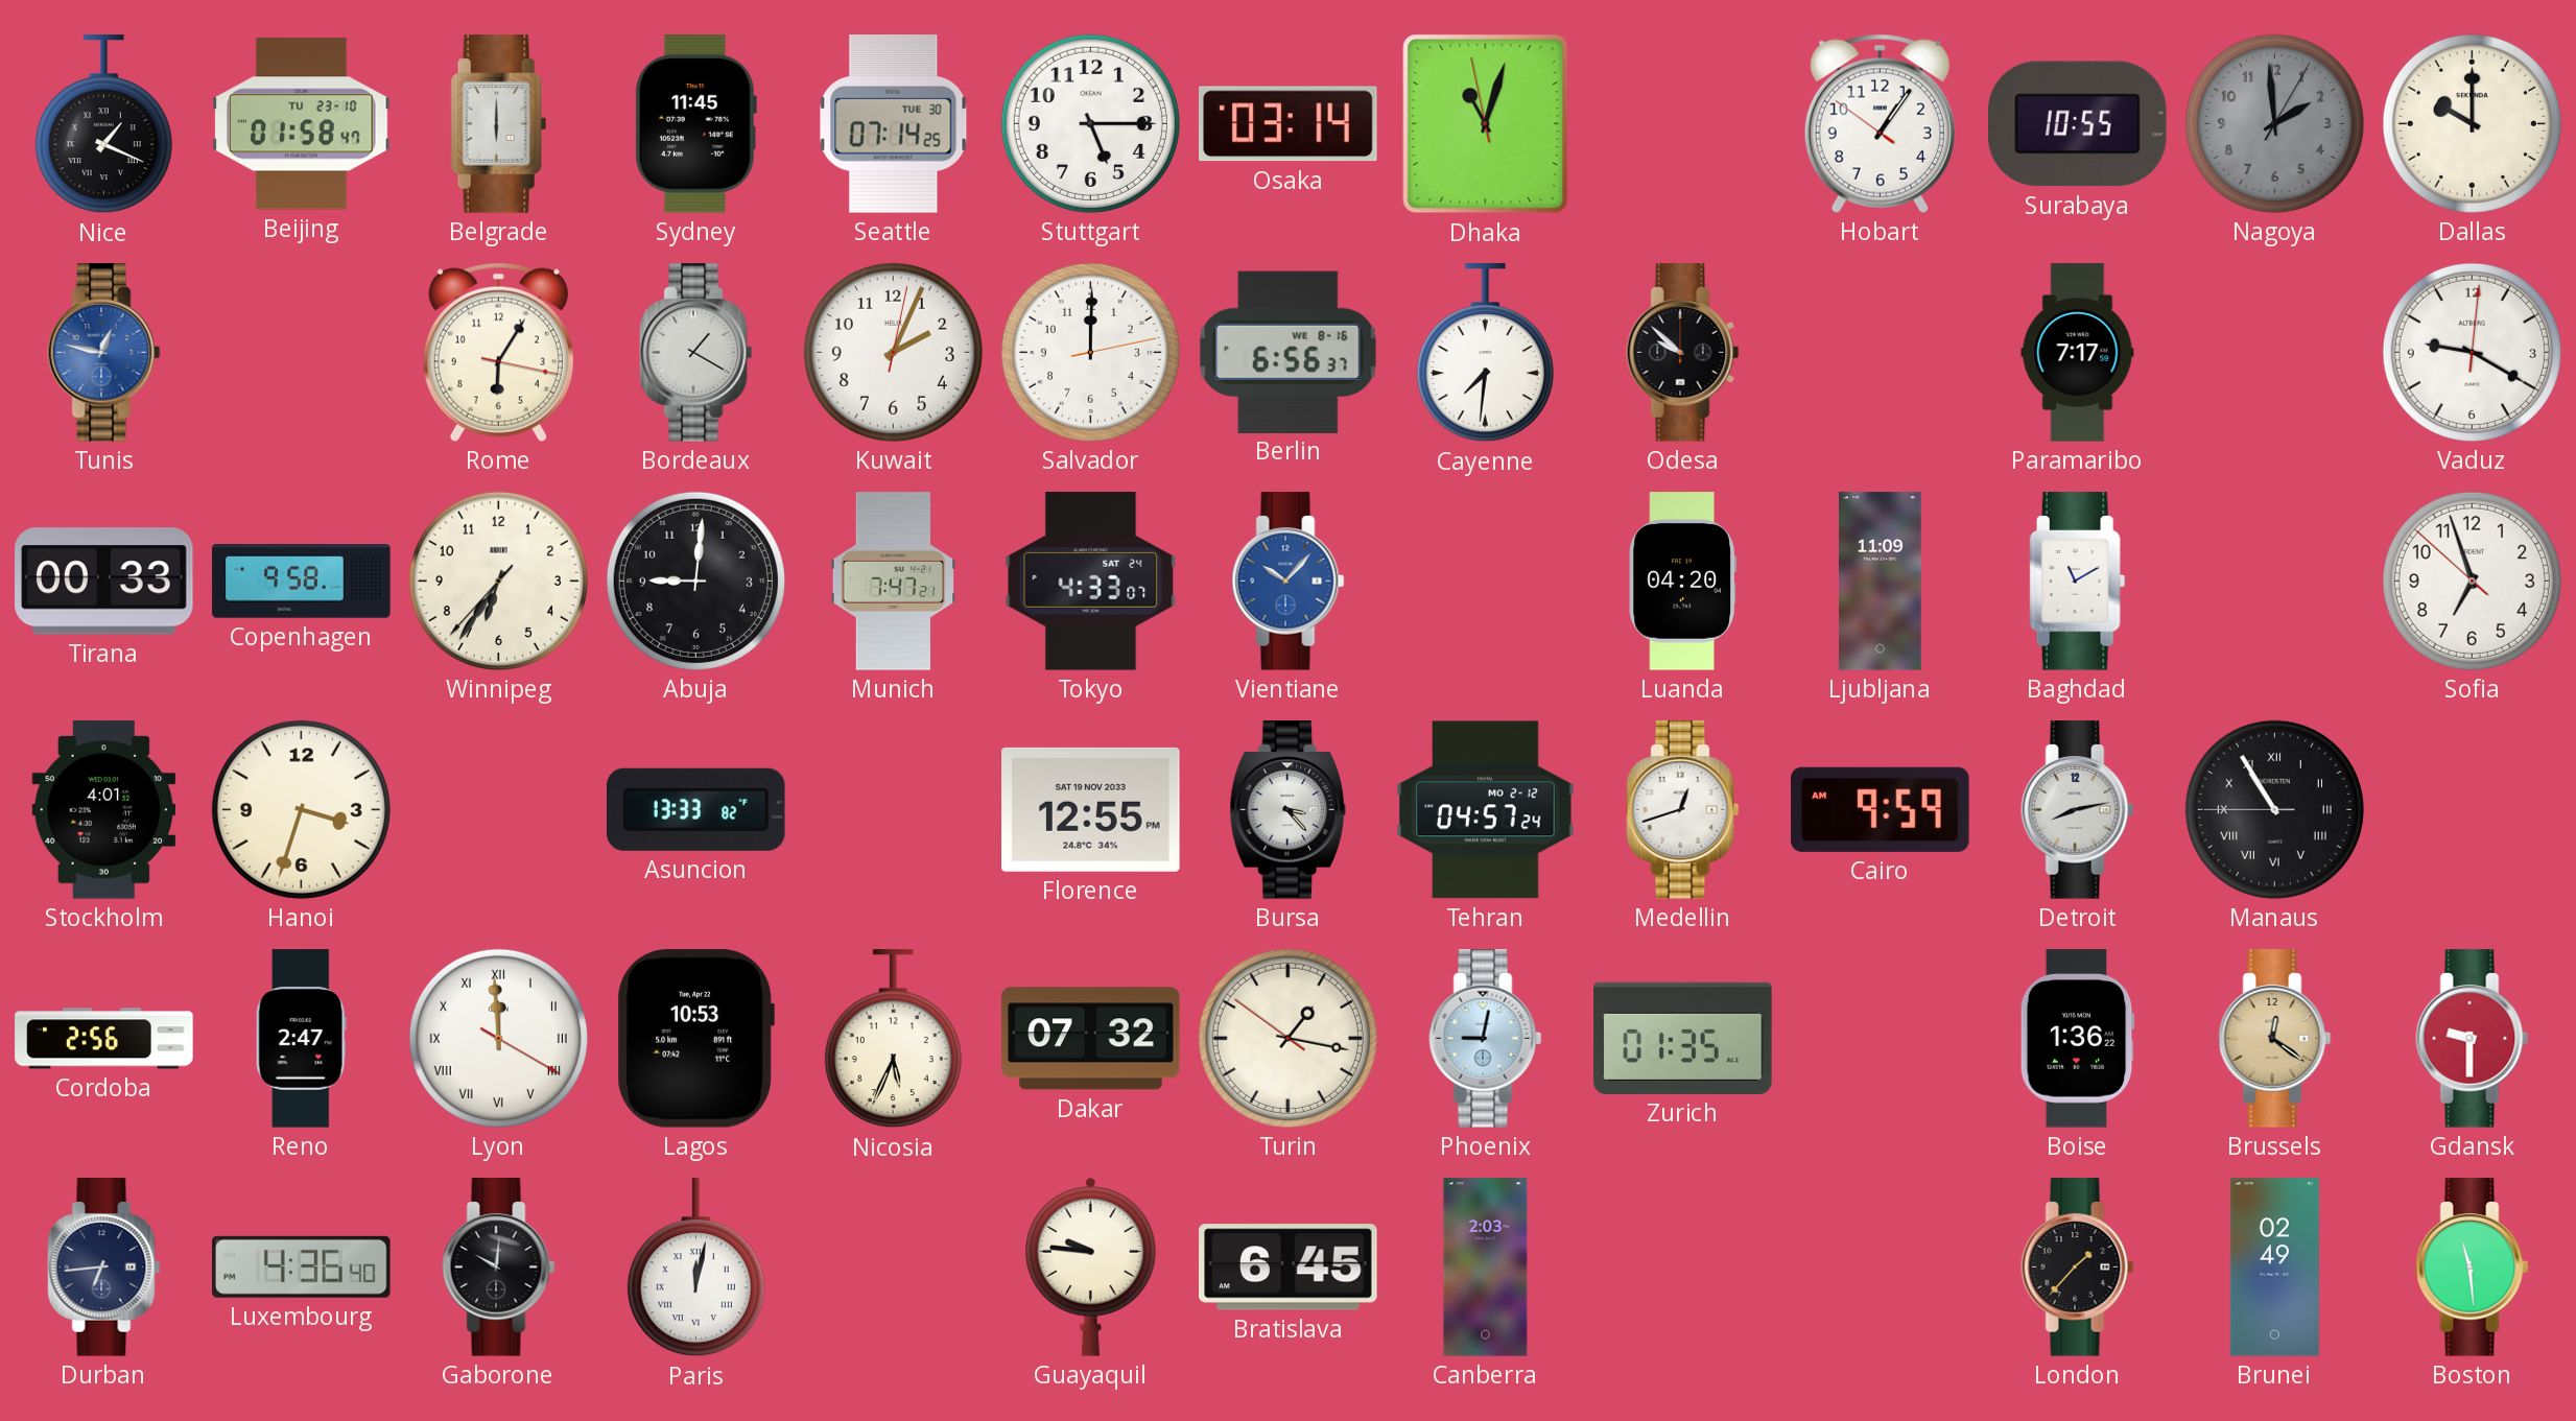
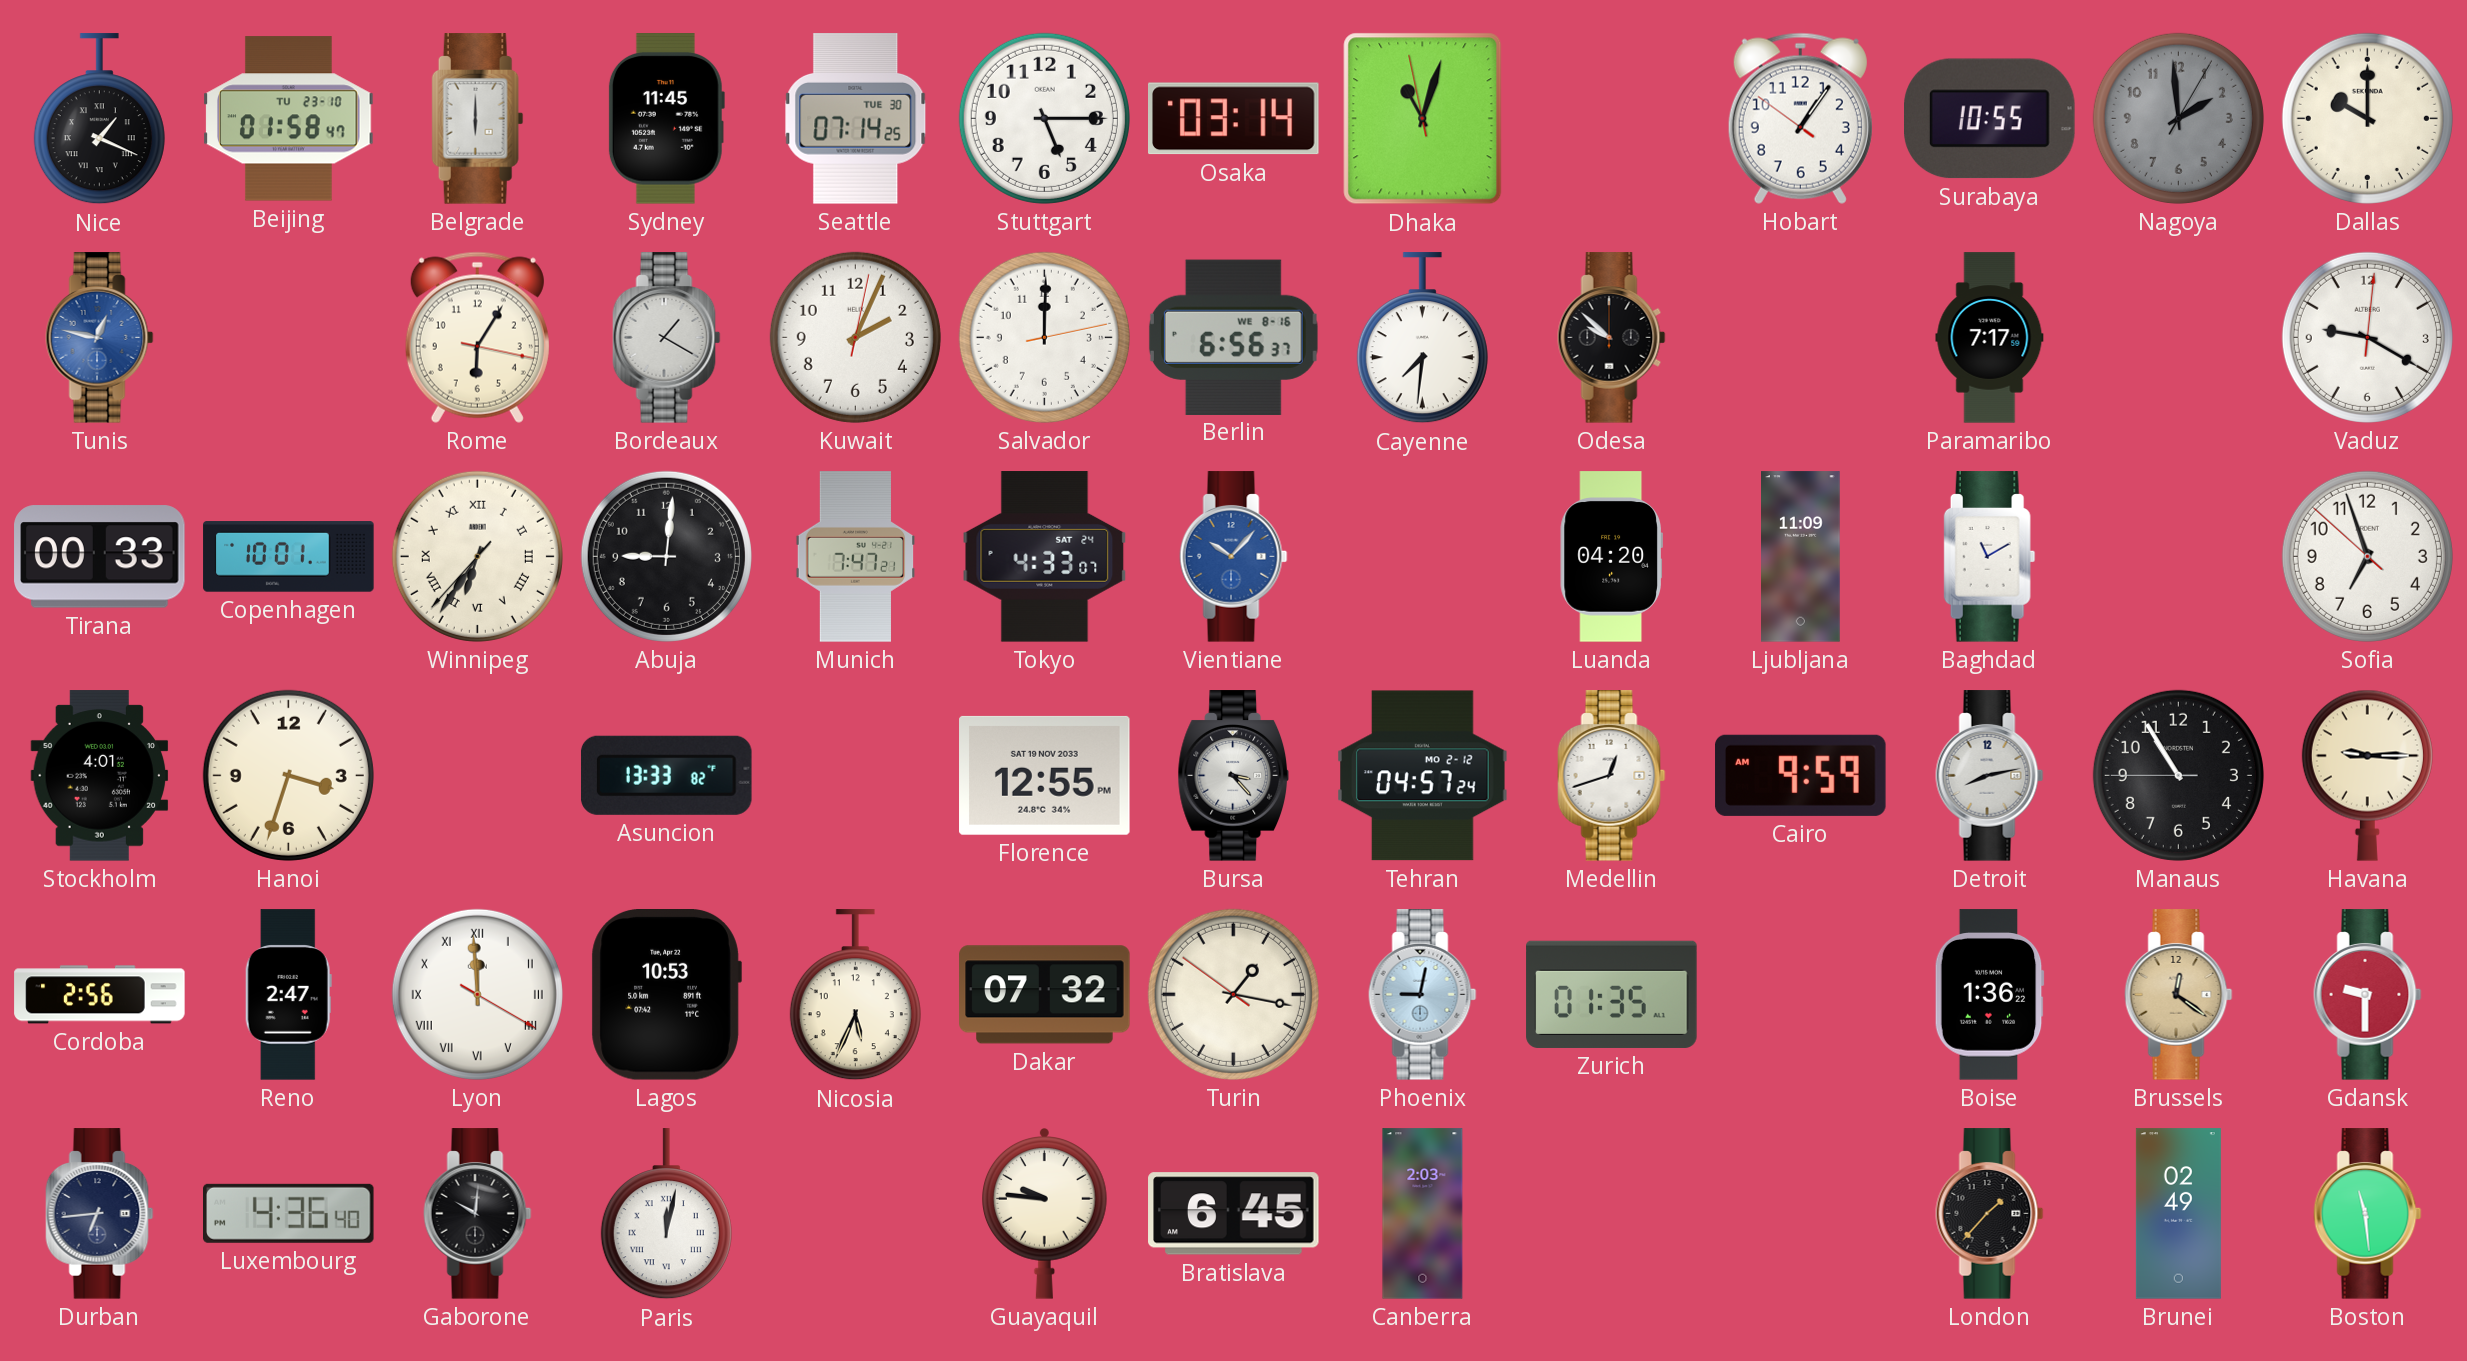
Copenhagen: 9:58 -> 10:01 (289, 557)
Winnipeg numerals: Arabic -> Roman (477, 556)
Manaus numerals: Roman -> Arabic (2178, 775)
Havana: none -> 9:15 (2367, 775)
